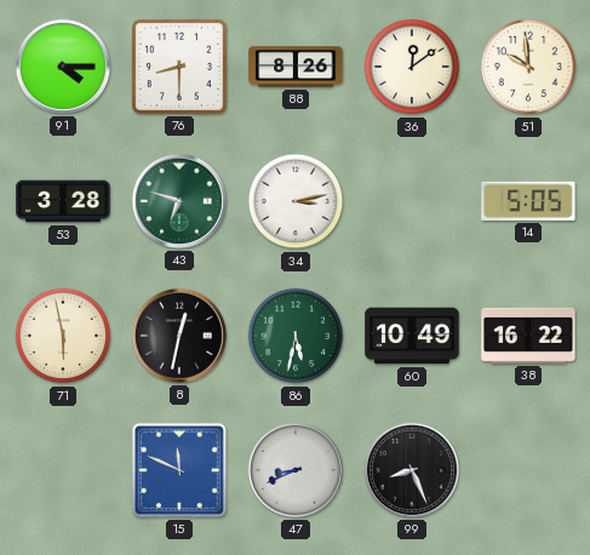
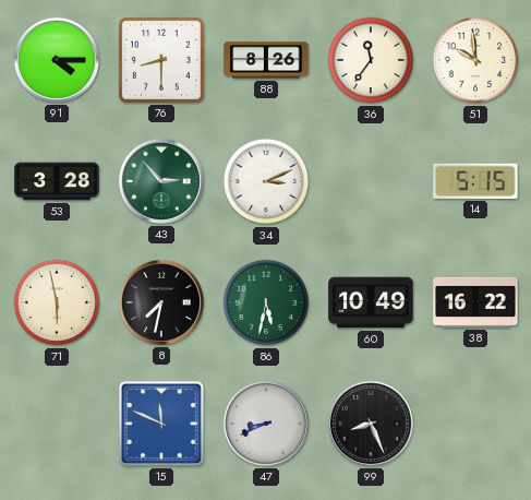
36: 12:09 -> 11:36 (371, 60)
43: 6:48 -> 2:53 (161, 181)
34: 3:13 -> 3:11 (266, 181)
14: 5:05 -> 5:15 (475, 181)
8: 12:32 -> 7:32 (161, 302)
